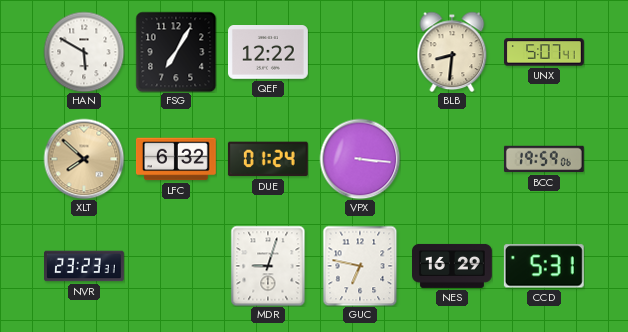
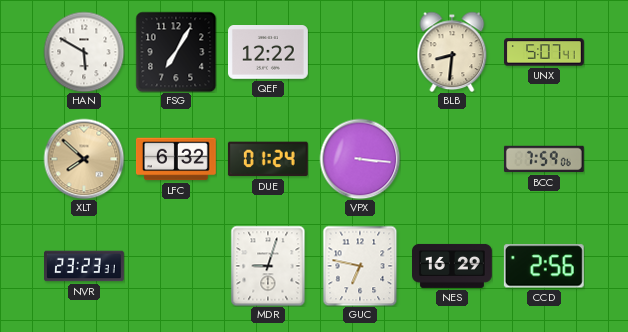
BCC: 19:59 -> 7:59 (544, 159)
CCD: 5:31 -> 2:56 (544, 266)
